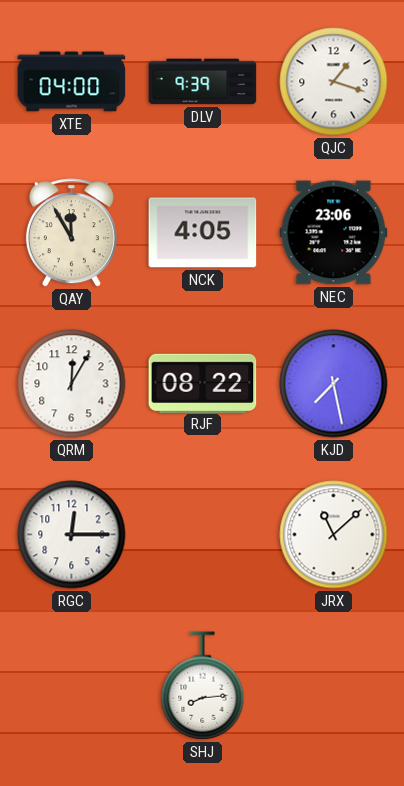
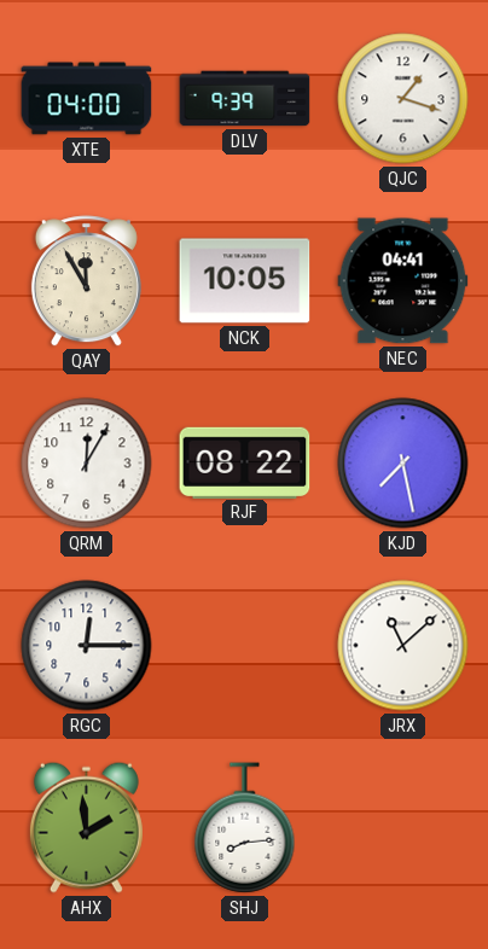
NCK: 4:05 -> 10:05 (245, 281)
NEC: 23:06 -> 04:41 (403, 281)
AHX: none -> 1:59 (86, 827)
